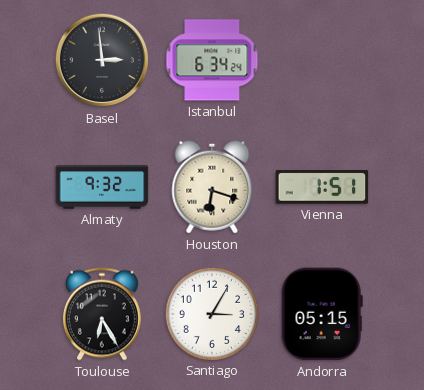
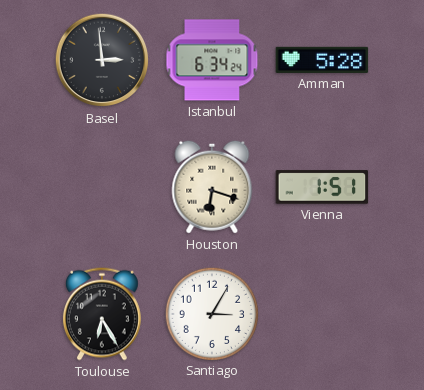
Amman: none -> 5:28 (322, 60)
Almaty: 9:32 -> none (102, 187)
Andorra: 05:15 -> none (322, 314)
